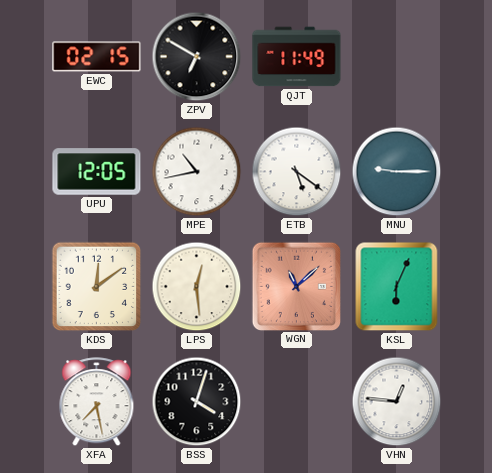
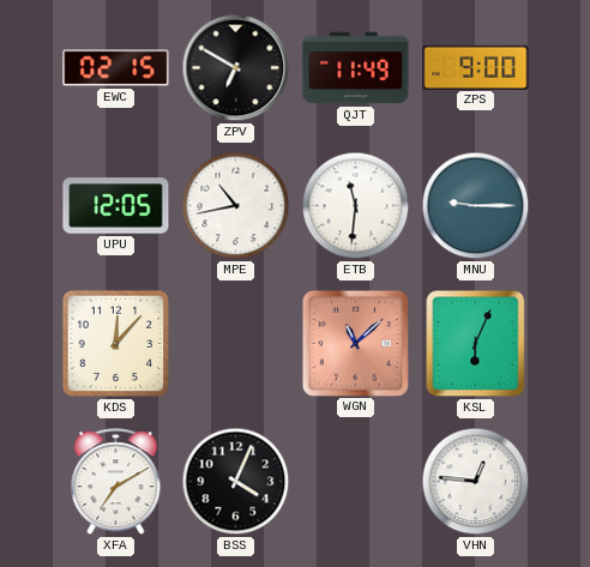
ZPS: none -> 9:00 (476, 67)
ETB: 5:21 -> 11:31 (356, 206)
KDS: 12:09 -> 12:07 (116, 344)
LPS: 12:29 -> none (197, 287)
XFA: 7:28 -> 7:10 (116, 482)
BSS: 4:03 -> 4:04 (236, 482)
